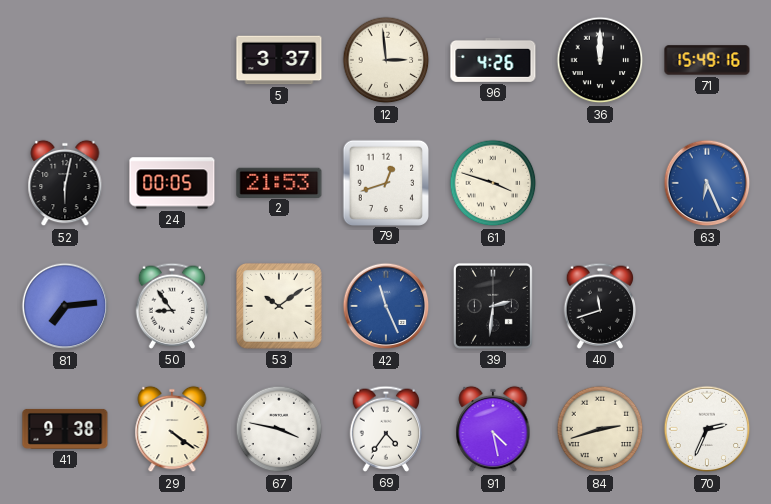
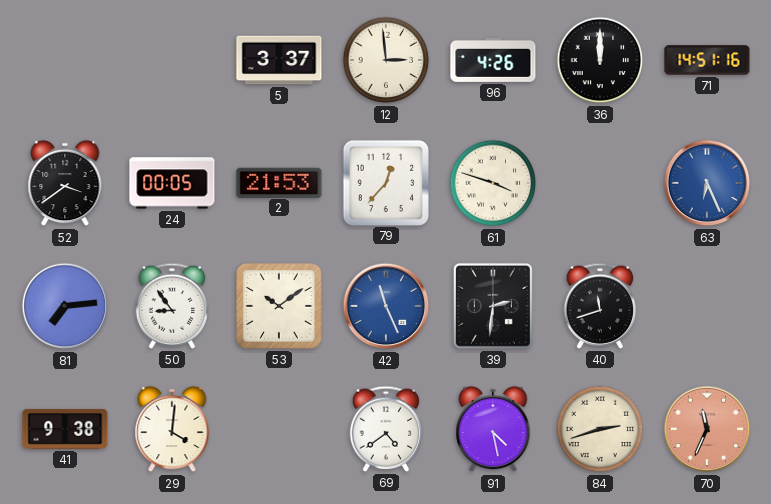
71: 15:49 -> 14:51 (707, 60)
52: 6:02 -> 3:39 (65, 183)
79: 12:42 -> 12:37 (385, 182)
29: 4:21 -> 4:01 (172, 429)
67: 3:47 -> none (279, 429)
69: 4:36 -> 4:39 (386, 429)
70: 2:34 -> 11:34 (707, 429)
70 dial: white -> salmon (707, 429)
